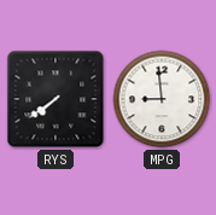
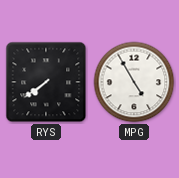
MPG: 8:59 -> 4:55 (134, 82)
